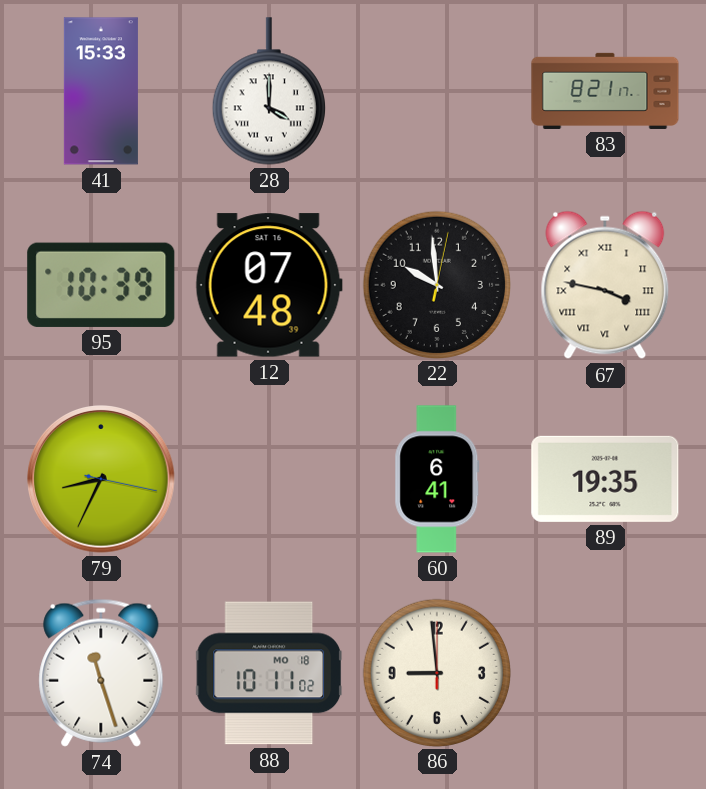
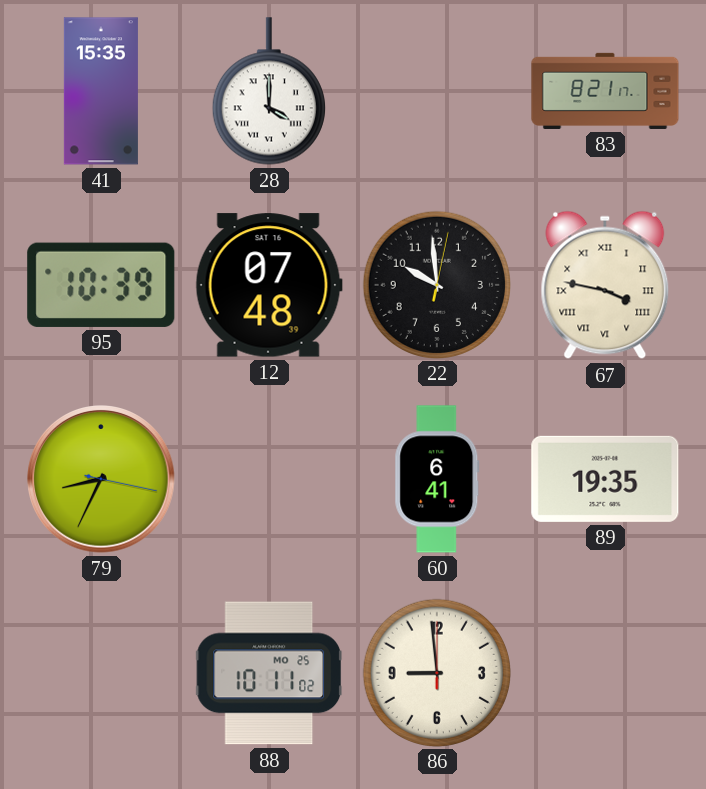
41: 15:33 -> 15:35 (101, 91)
74: 11:27 -> none (101, 673)
88 date: MO 18 -> MO 25 (269, 673)
